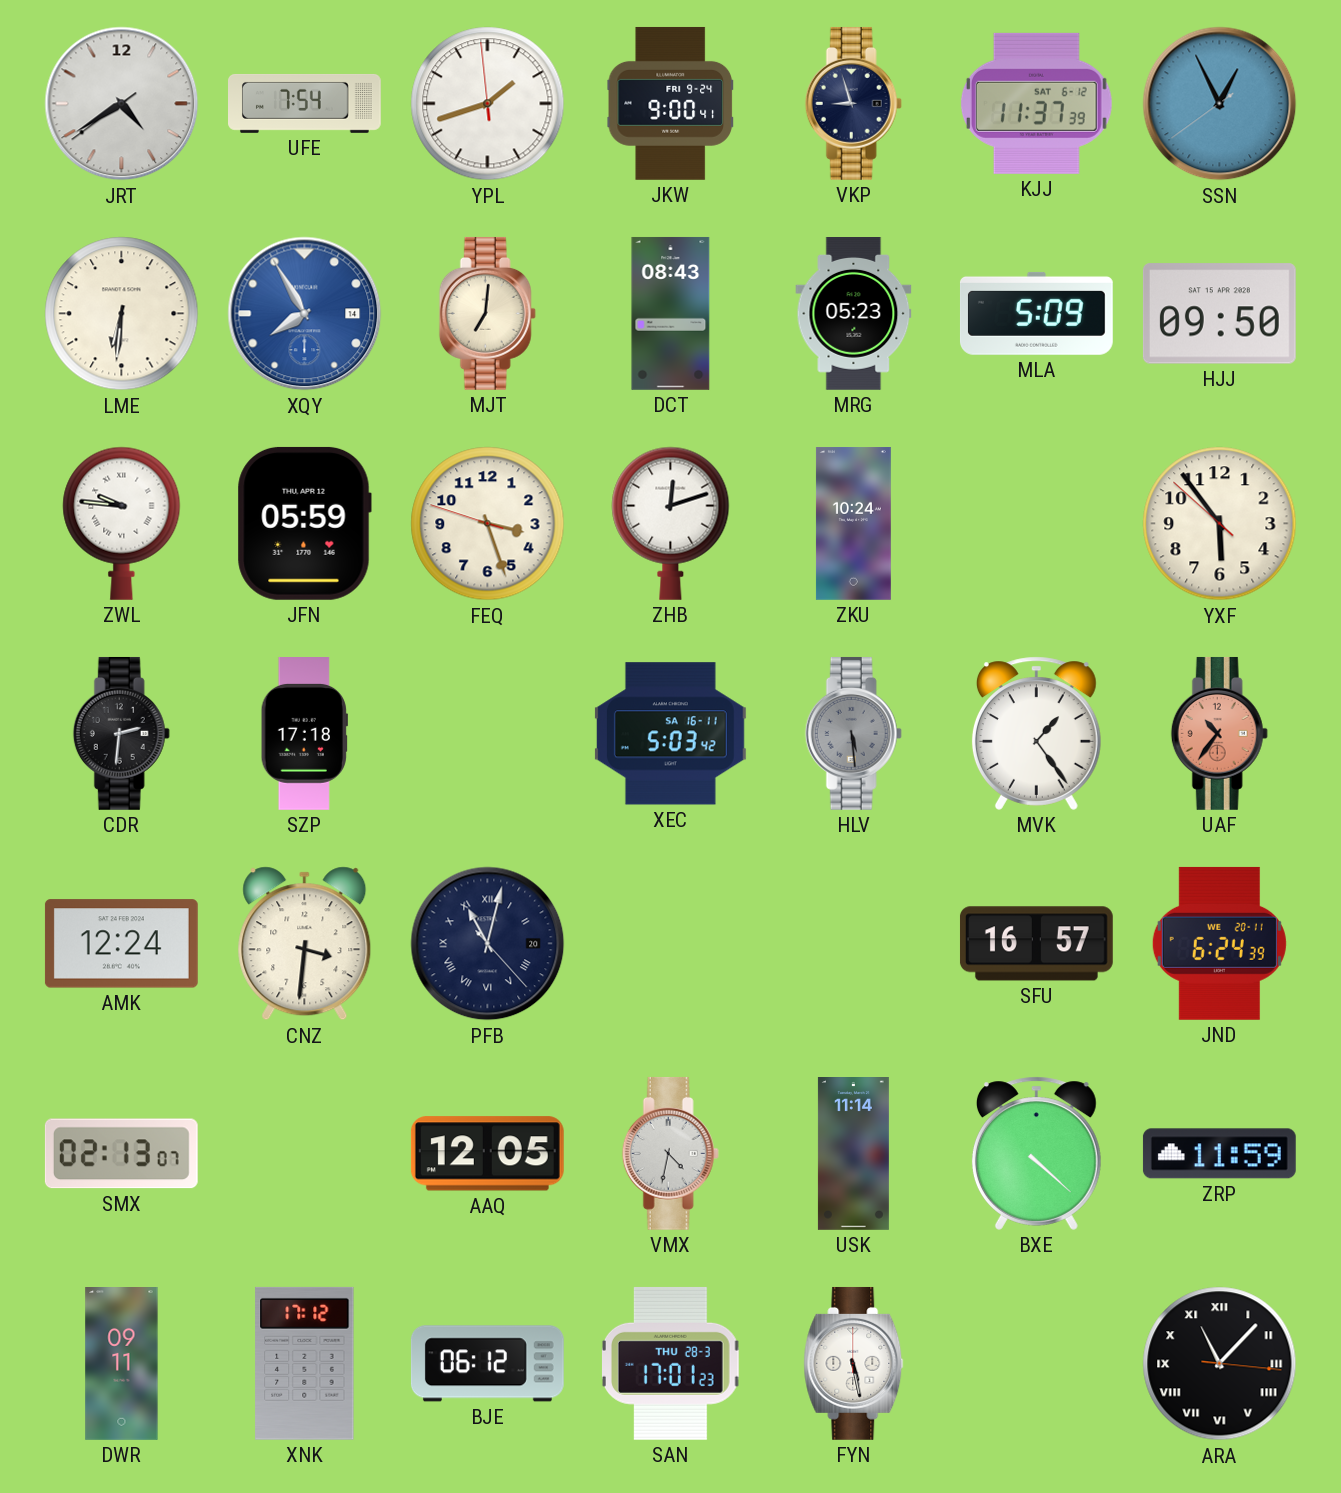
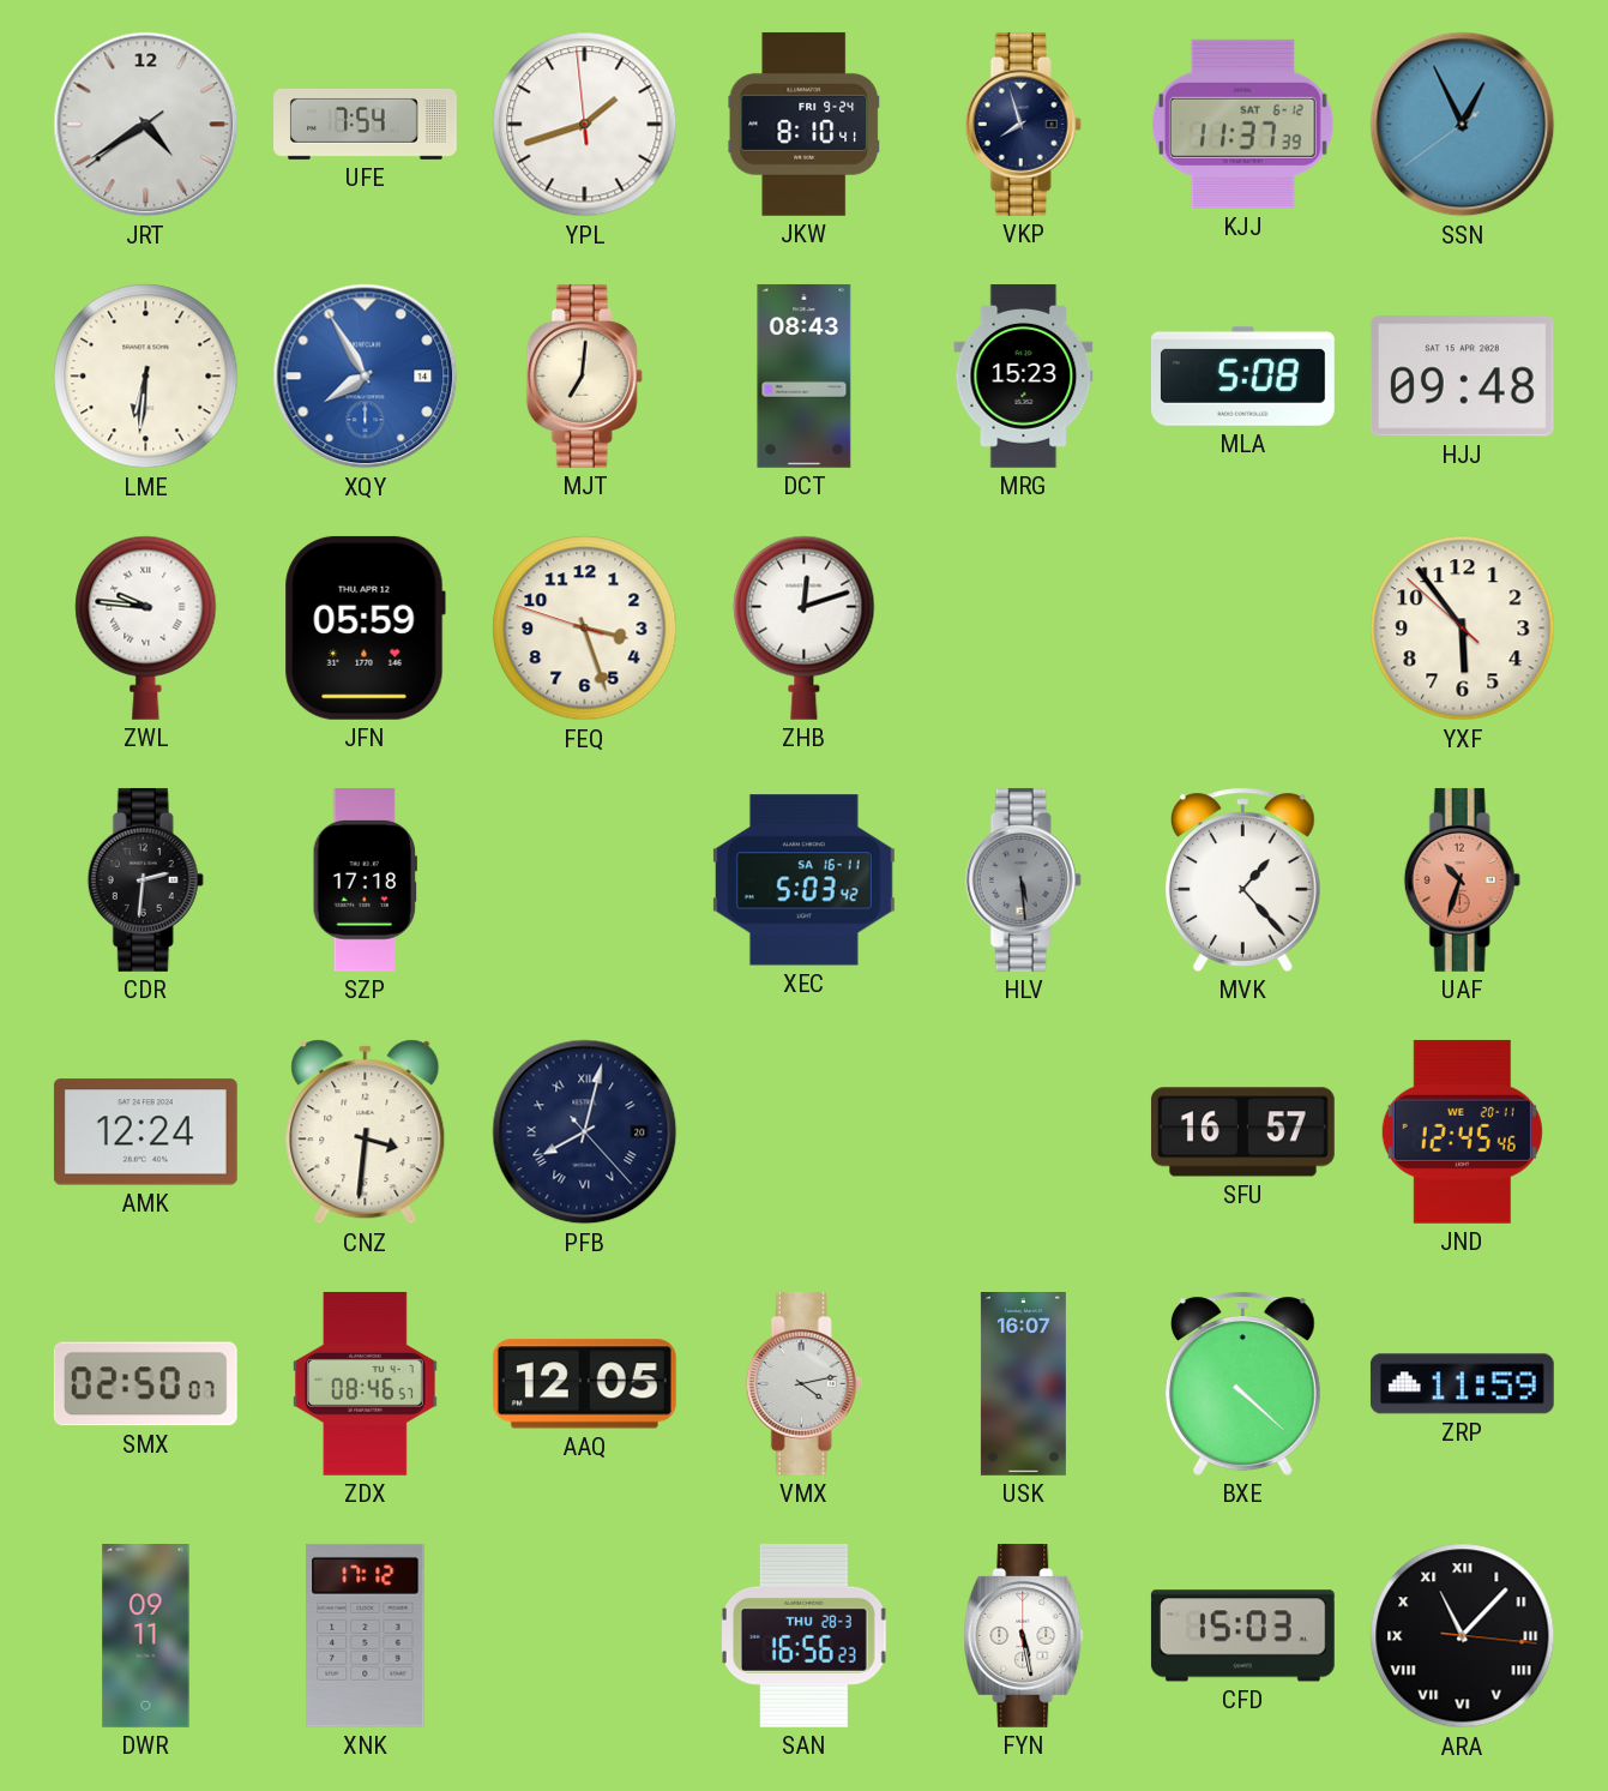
JKW: 9:00 -> 8:10 (803, 124)
VKP: 8:57 -> 7:57 (1023, 124)
MRG: 05:23 -> 15:23 (1024, 377)
MLA: 5:09 -> 5:08 (1242, 375)
HJJ: 09:50 -> 09:48 (1462, 377)
ZKU: 10:24 -> none (853, 524)
MVK: 1:24 -> 1:23 (1242, 879)
UAF: 10:36 -> 10:33 (1462, 879)
PFB: 11:02 -> 8:02 (585, 1132)
JND: 6:24 -> 12:45 (1462, 1131)
SMX: 02:13 -> 02:50 (145, 1384)
ZDX: none -> 08:46 (365, 1383)
VMX: 4:32 -> 4:13 (803, 1383)
USK: 11:14 -> 16:07 (1023, 1384)
BJE: 06:12 -> none (487, 1364)
SAN: 17:01 -> 16:56 (803, 1635)
CFD: none -> 15:03 (1242, 1636)
